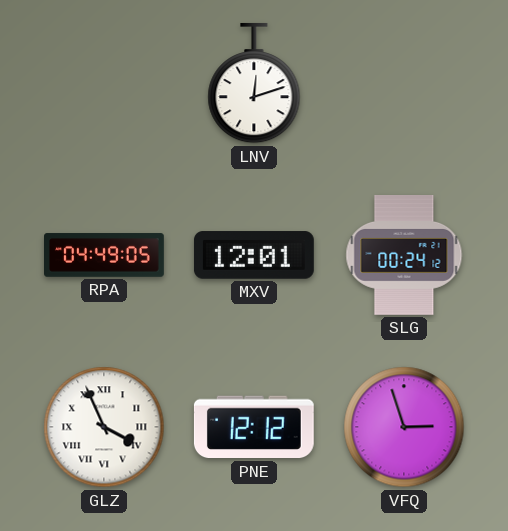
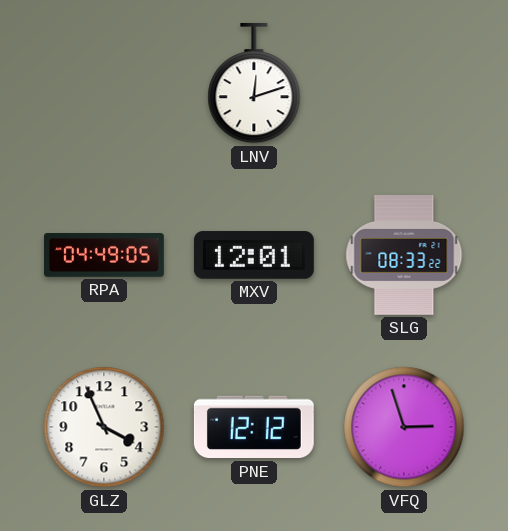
SLG: 00:24 -> 08:33 (404, 256)
GLZ numerals: Roman -> Arabic (104, 427)
